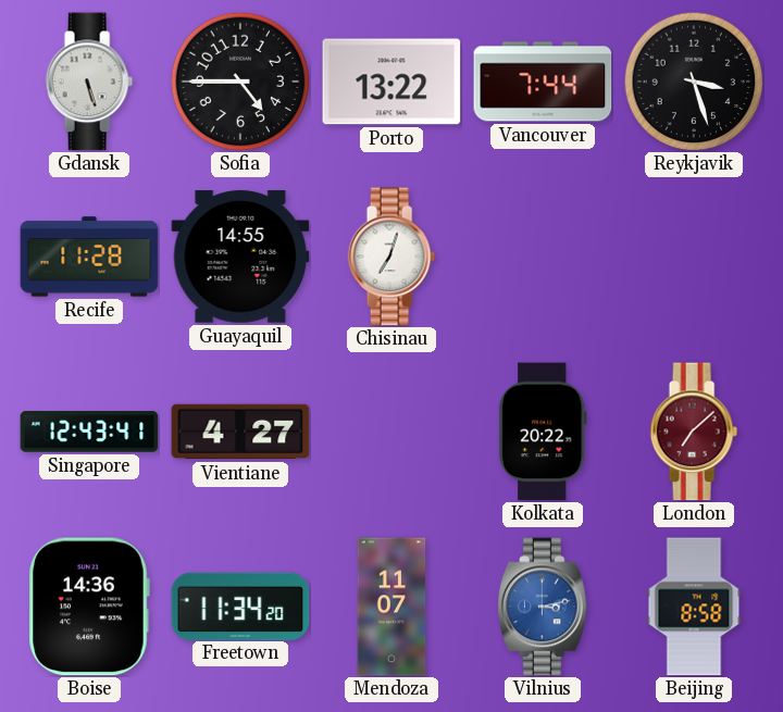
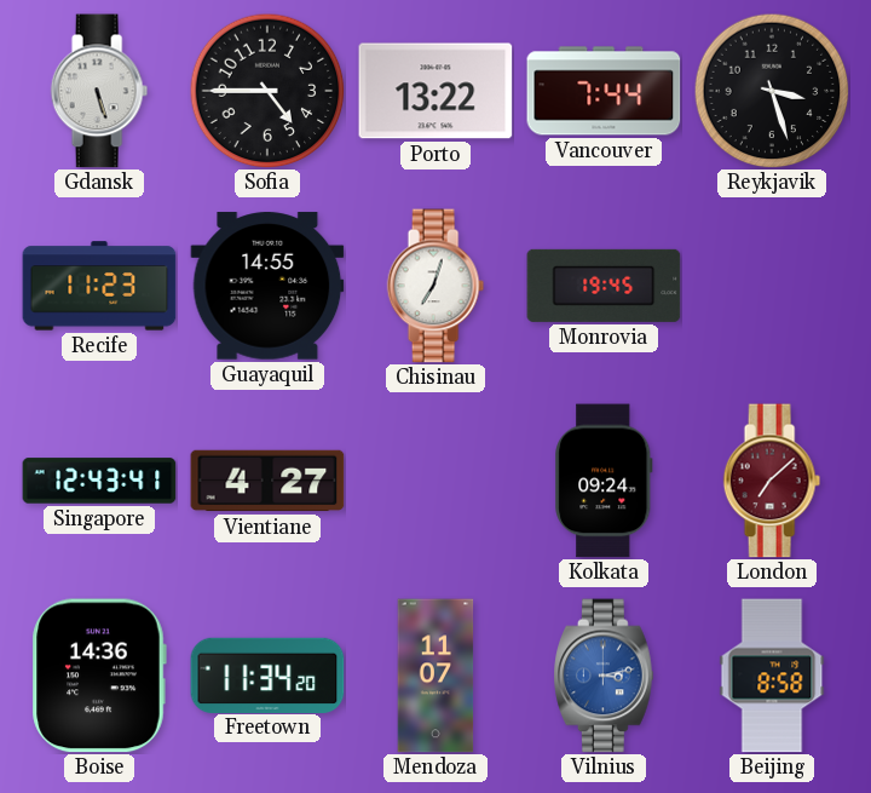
Recife: 11:28 -> 11:23 (99, 286)
Monrovia: none -> 19:45 (604, 286)
Kolkata: 20:22 -> 09:24 (604, 481)
